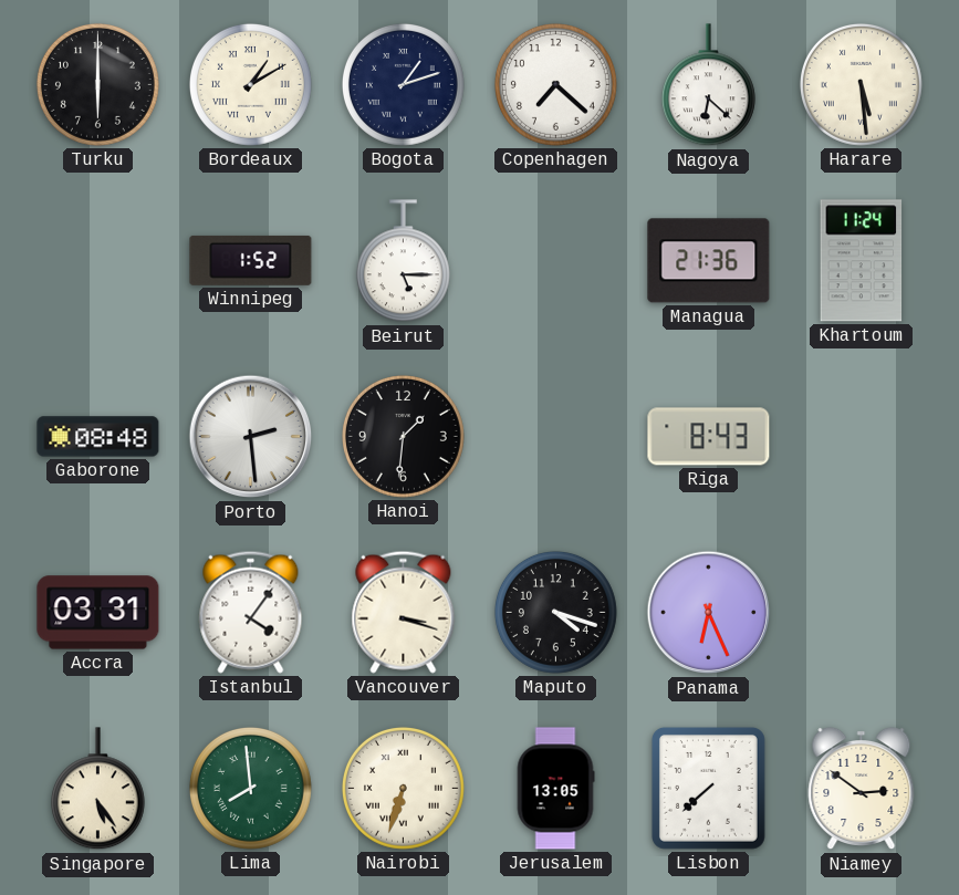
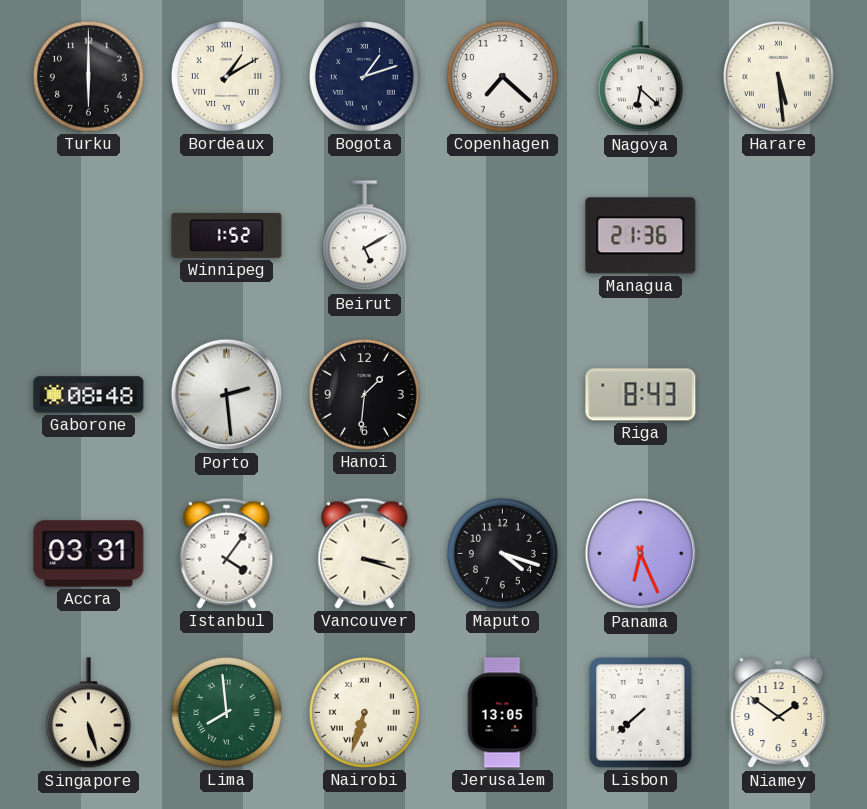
Beirut: 5:15 -> 5:10 (364, 236)
Khartoum: 11:24 -> none (862, 261)
Singapore: 5:24 -> 5:27 (88, 713)
Niamey: 2:51 -> 1:51 (779, 713)
